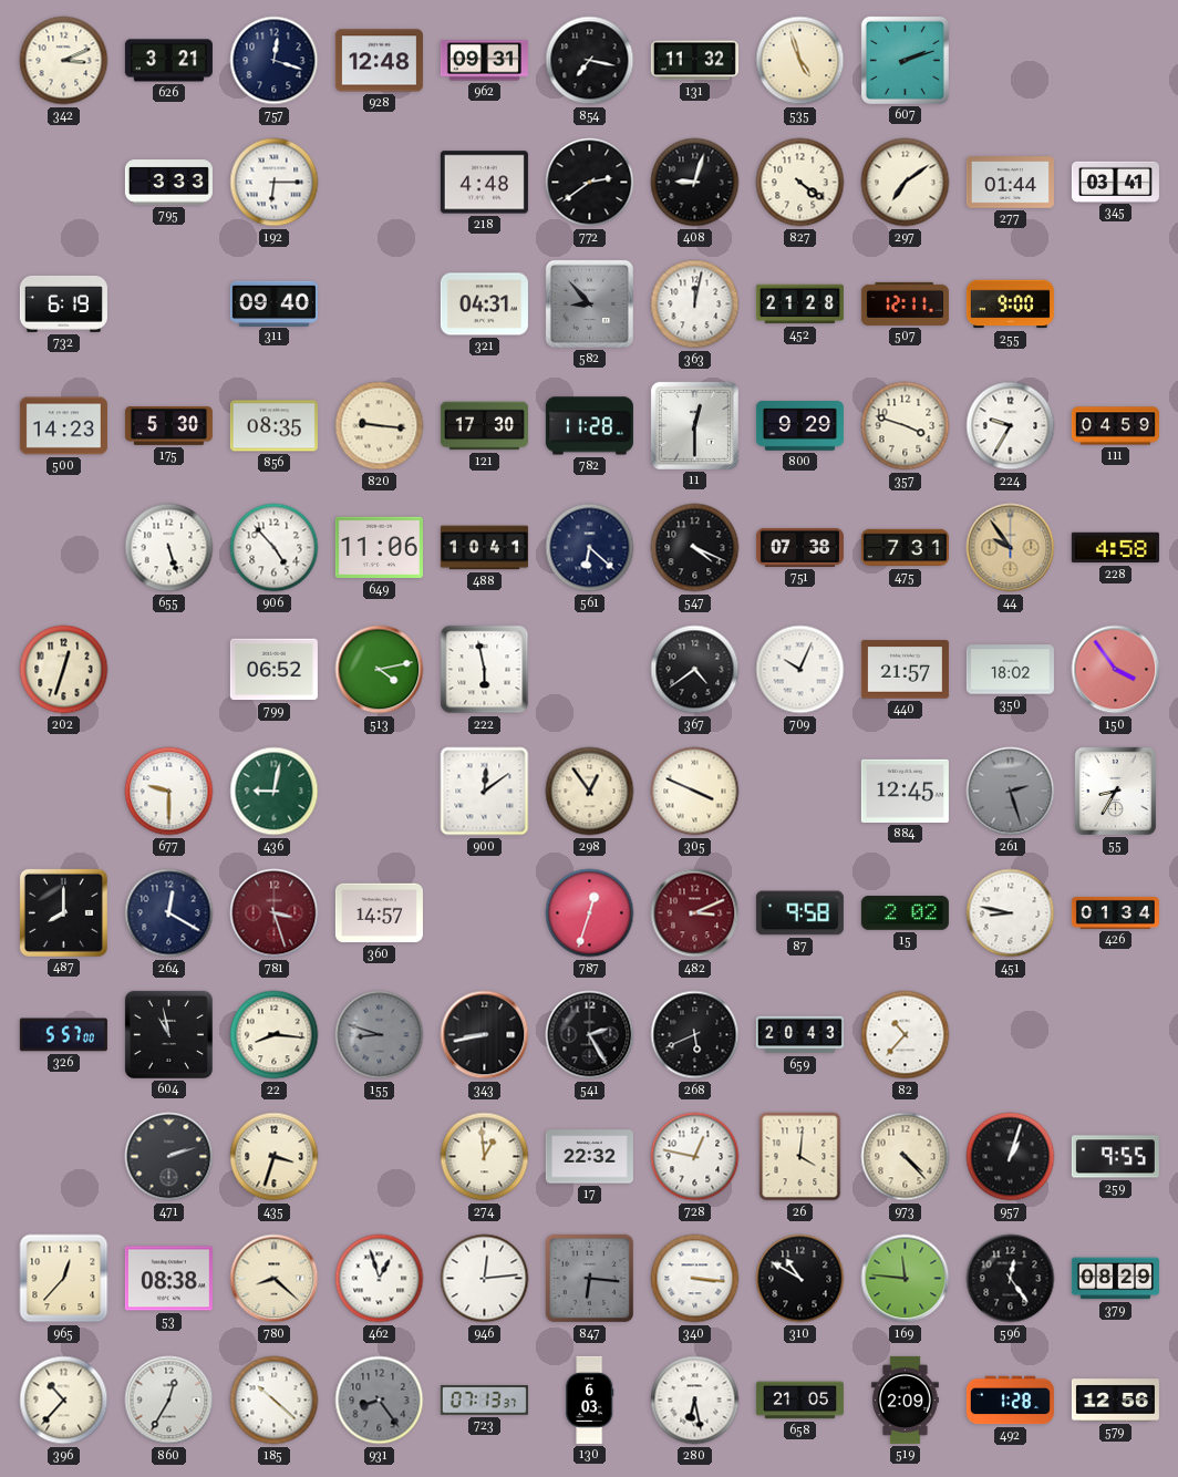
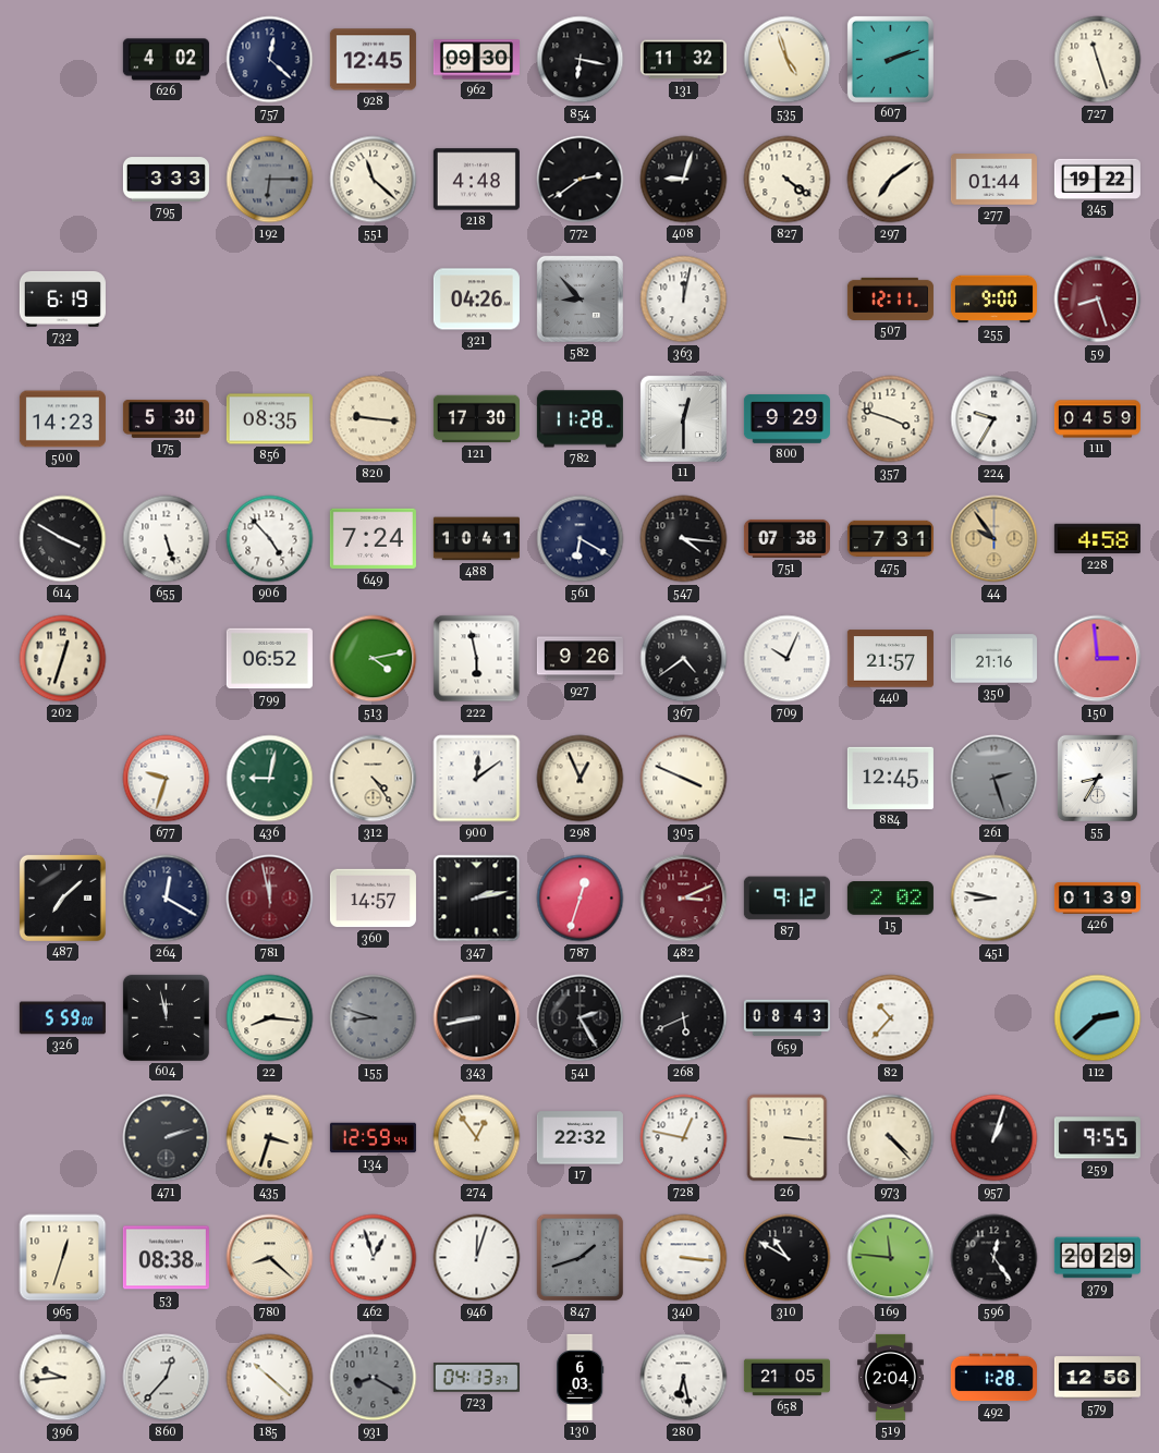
342: 3:11 -> none (64, 61)
626: 3:21 -> 4:02 (166, 60)
757: 12:18 -> 12:22 (270, 60)
928: 12:48 -> 12:45 (373, 60)
962: 09:31 -> 09:30 (476, 60)
854: 7:17 -> 6:17 (581, 60)
727: none -> 11:27 (1098, 60)
192 dial: white -> grey (270, 180)
551: none -> 11:22 (374, 180)
345: 03:41 -> 19:22 (1097, 179)
311: 09:40 -> none (273, 303)
321: 04:31 -> 04:26 (476, 300)
452: 21:28 -> none (799, 304)
59: none -> 8:27 (1098, 300)
614: none -> 3:50 (63, 539)
649: 11:06 -> 7:24 (373, 539)
561: 6:22 -> 6:20 (581, 539)
547: 4:19 -> 4:16 (684, 539)
927: none -> 9:26 (579, 659)
350: 18:02 -> 21:16 (993, 659)
150: 3:54 -> 2:59 (1098, 659)
677: 9:30 -> 9:33 (167, 779)
312: none -> 4:24 (374, 779)
298: 12:54 -> 12:56 (581, 779)
487: 8:00 -> 7:08 (62, 898)
781: 3:27 -> 11:58 (270, 899)
347: none -> 2:13 (477, 899)
87: 9:58 -> 9:12 (786, 899)
426: 01:34 -> 01:39 (1097, 898)
326: 5:57 -> 5:59 (62, 1018)
604: 10:58 -> 11:58 (166, 1017)
659: 20:43 -> 08:43 (786, 1018)
112: none -> 2:38 (1098, 1018)
134: none -> 12:59 (373, 1138)
274: 12:59 -> 12:54 (477, 1138)
26: 4:01 -> 3:16 (788, 1138)
965: 12:37 -> 12:33 (63, 1258)
946: 12:14 -> 12:03 (477, 1258)
847: 6:16 -> 1:42 (581, 1258)
379: 08:29 -> 20:29 (1097, 1258)
396: 10:37 -> 9:44 (63, 1378)
860: 12:35 -> 12:37 (167, 1378)
931: 8:24 -> 8:20 (374, 1378)
723: 07:13 -> 04:13 (476, 1378)
519: 2:09 -> 2:04 (891, 1377)
